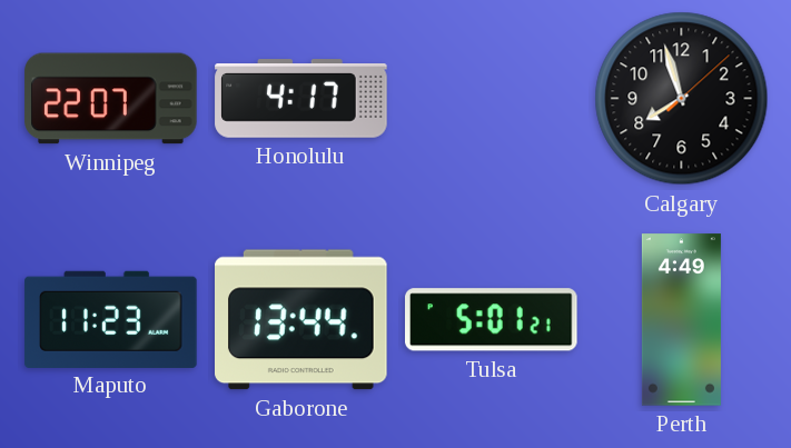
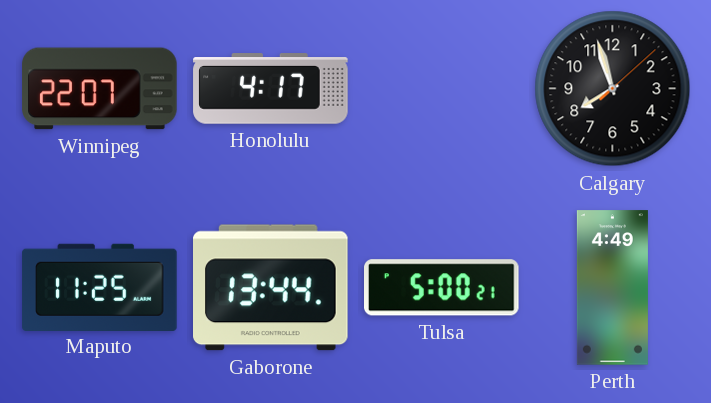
Maputo: 11:23 -> 11:25 (100, 287)
Tulsa: 5:01 -> 5:00 (442, 288)
